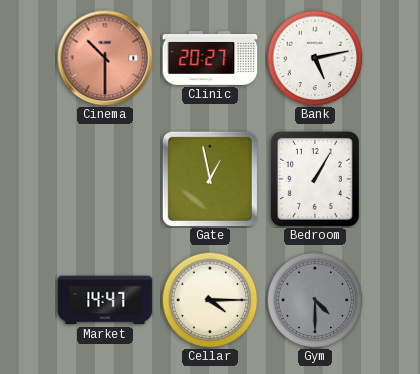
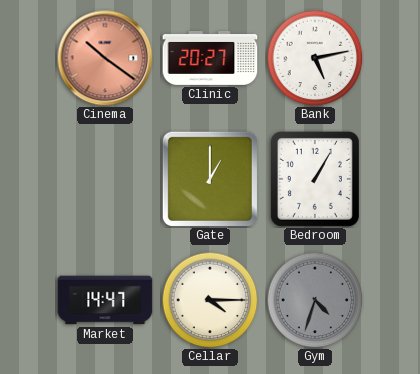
Cinema: 10:30 -> 10:21 (105, 58)
Gate: 12:58 -> 1:00 (210, 179)
Gym: 4:30 -> 4:33 (315, 300)
